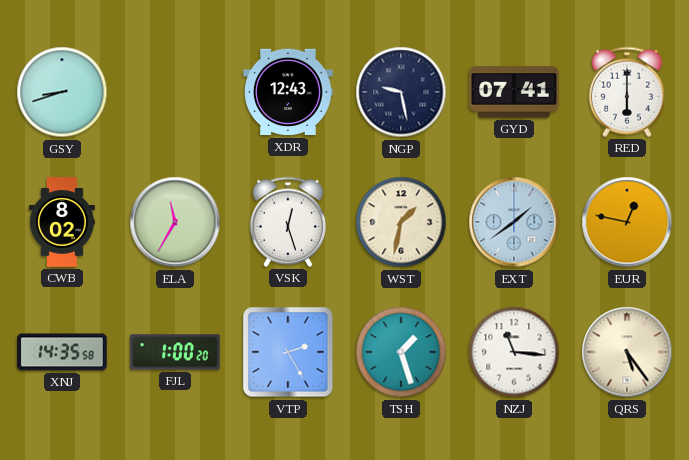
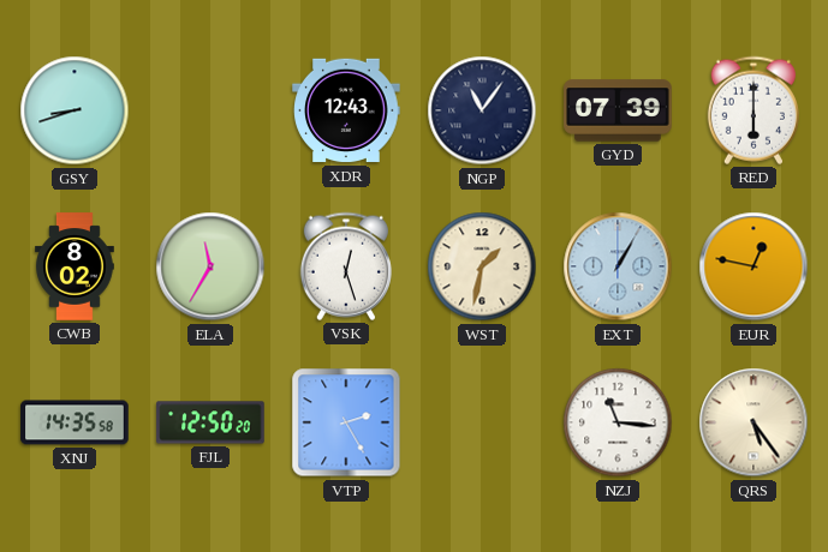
NGP: 9:28 -> 11:06 (482, 110)
GYD: 07:41 -> 07:39 (618, 110)
EXT: 1:39 -> 1:05 (618, 266)
FJL: 1:00 -> 12:50 (210, 422)
TSH: 1:27 -> none (401, 352)
